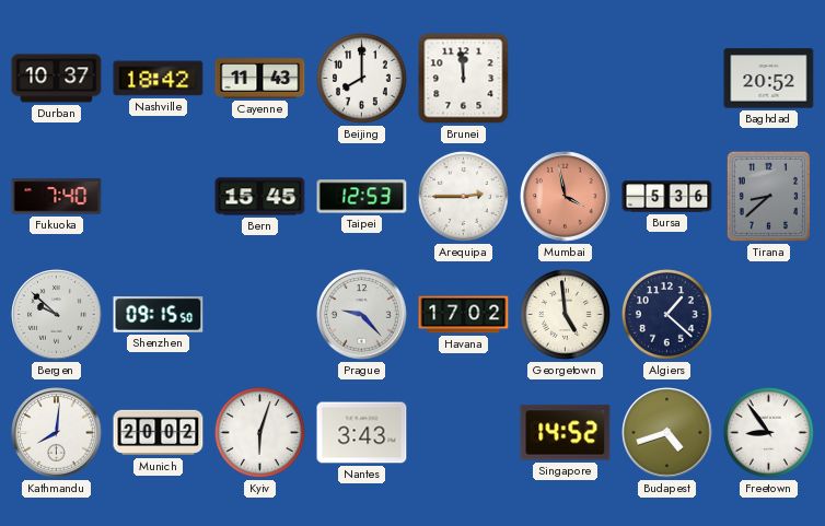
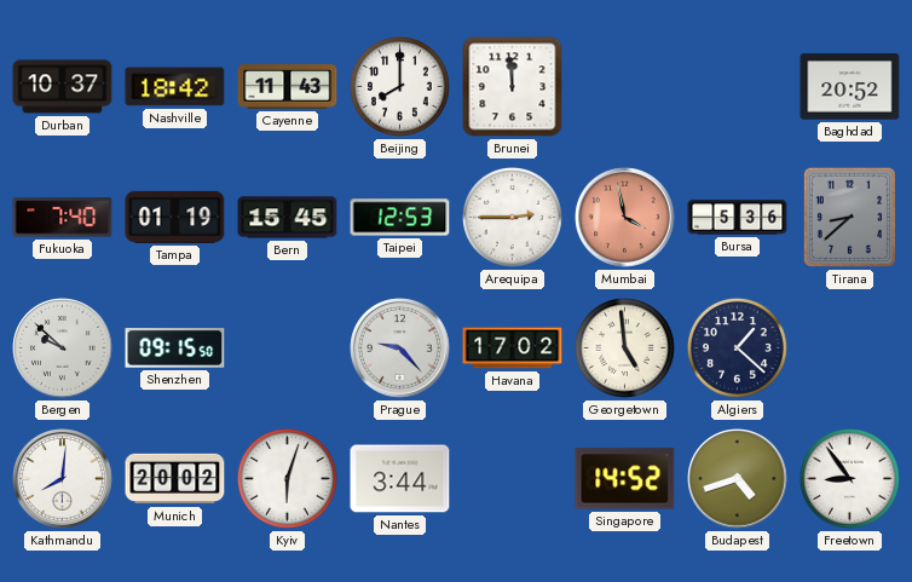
Tampa: none -> 01:19 (175, 217)
Nantes: 3:43 -> 3:44 (400, 479)
